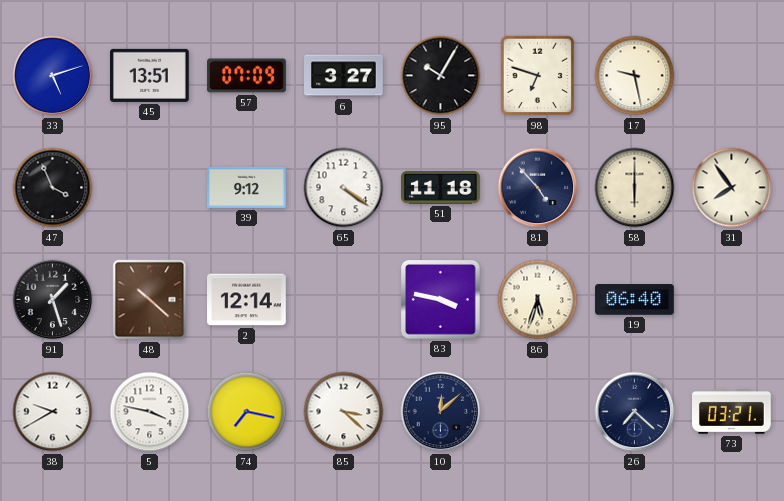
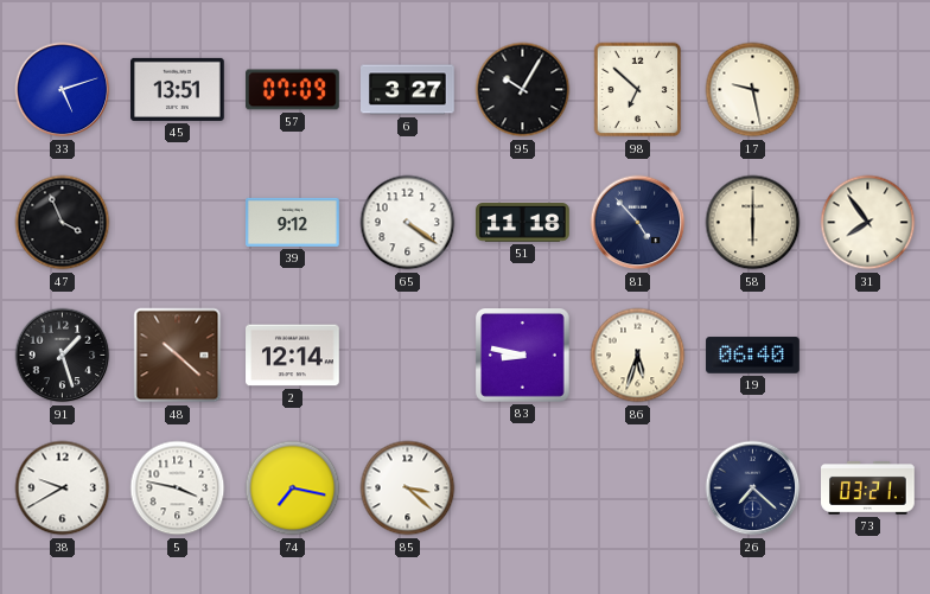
98: 6:48 -> 6:52 (638, 90)
83: 3:47 -> 8:47 (523, 356)
10: 12:08 -> none (441, 412)
